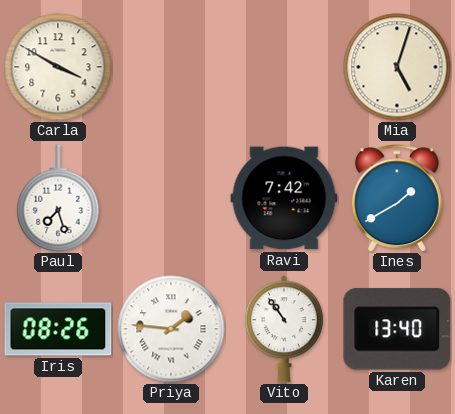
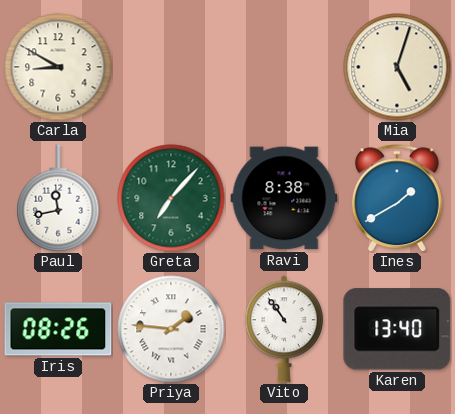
Carla: 3:50 -> 8:50 (58, 67)
Paul: 7:27 -> 11:43 (58, 198)
Greta: none -> 7:07 (171, 198)
Ravi: 7:42 -> 8:38 (284, 198)
